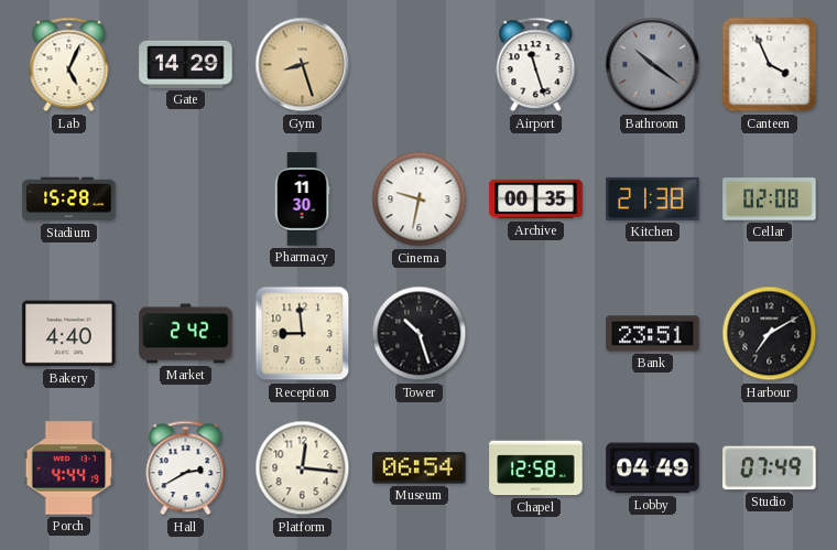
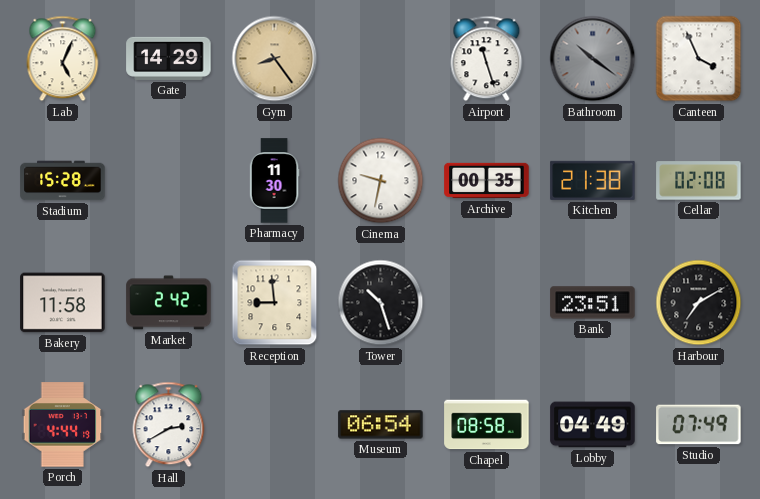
Gym: 8:27 -> 8:24 (275, 59)
Bakery: 4:40 -> 11:58 (63, 303)
Platform: 12:16 -> none (303, 468)
Chapel: 12:58 -> 08:58 (487, 425)
